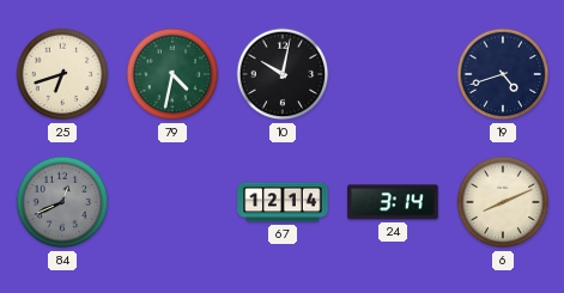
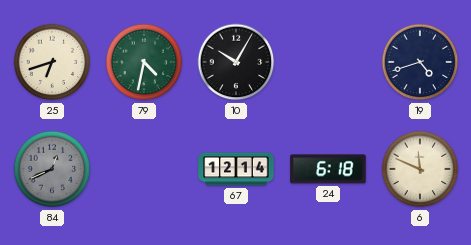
10: 10:02 -> 10:05 (236, 62)
24: 3:14 -> 6:18 (328, 169)
6: 8:11 -> 11:49 (420, 169)
